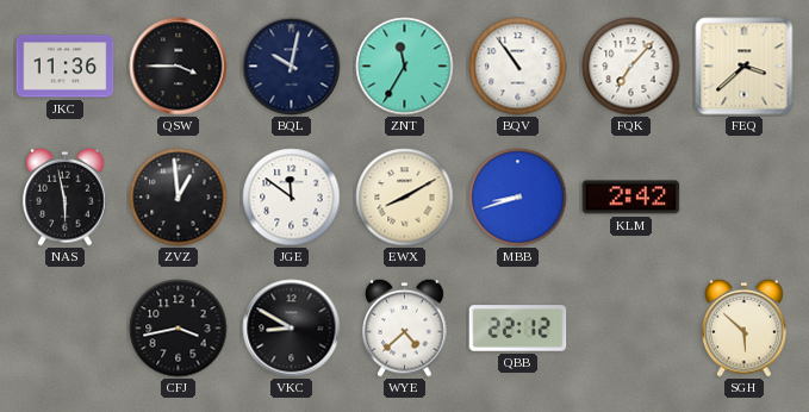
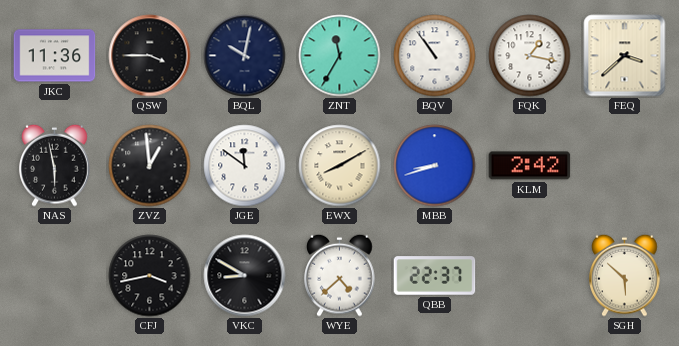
FQK: 7:07 -> 1:17 (530, 56)
QBB: 22:12 -> 22:37 (435, 276)
